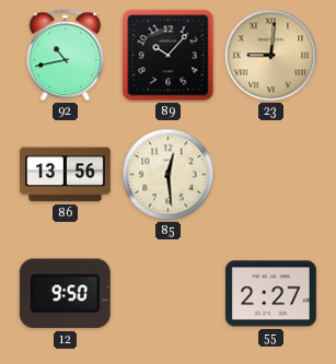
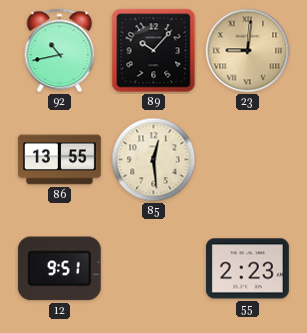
86: 13:56 -> 13:55 (59, 160)
12: 9:50 -> 9:51 (59, 269)
55: 2:27 -> 2:23 (247, 269)
